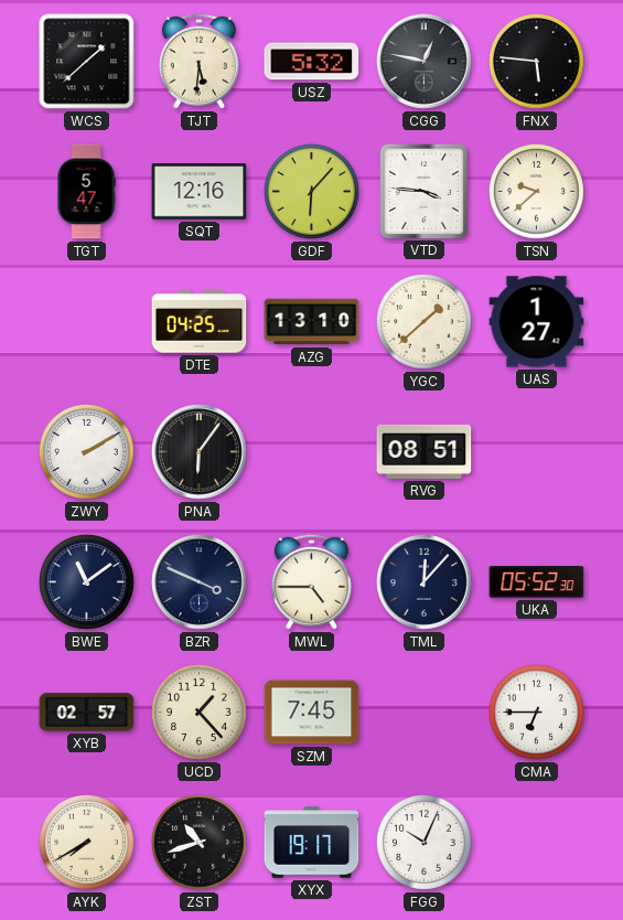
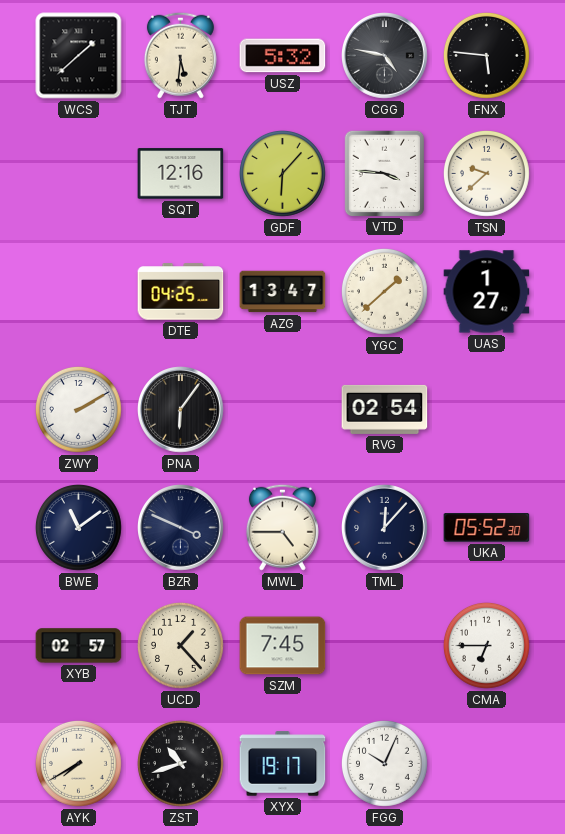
CGG: 12:47 -> 4:47 (385, 56)
TGT: 5:47 -> none (86, 192)
AZG: 13:10 -> 13:47 (283, 292)
RVG: 08:51 -> 02:54 (385, 409)
